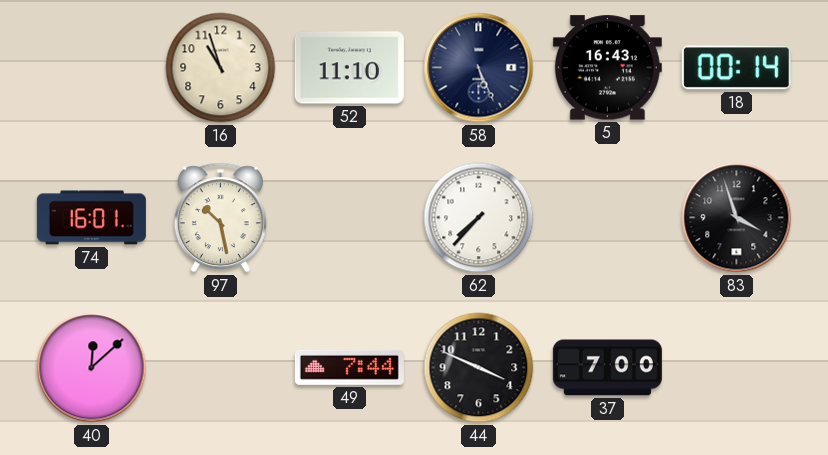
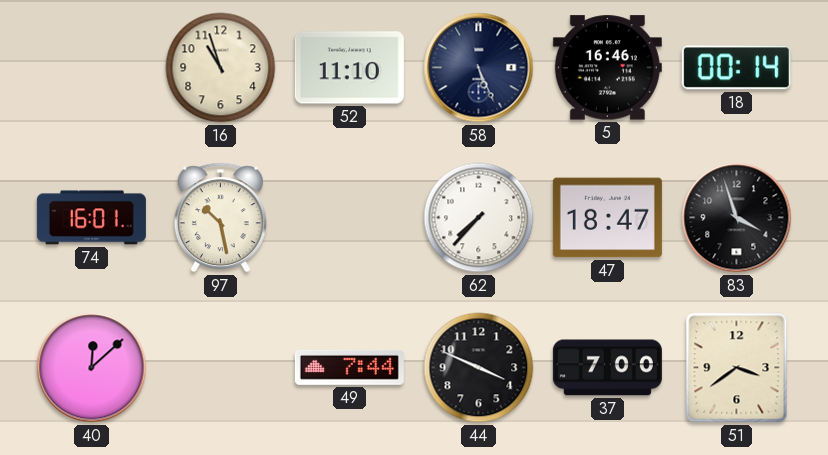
5: 16:43 -> 16:46 (607, 68)
47: none -> 18:47 (607, 218)
51: none -> 3:39 (737, 368)
